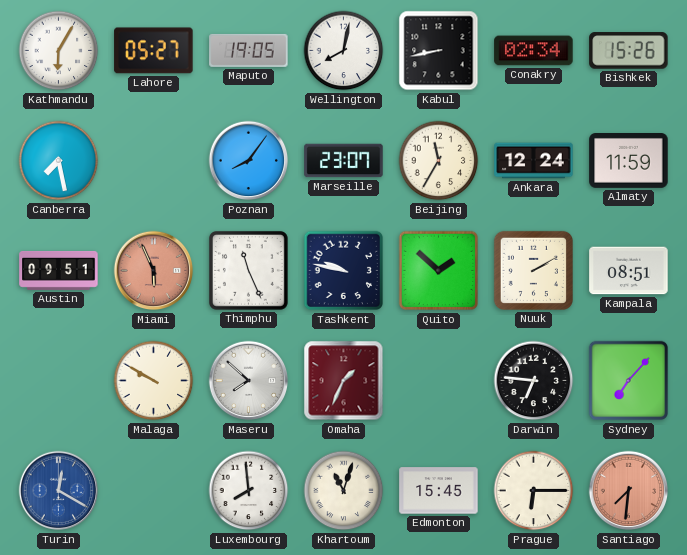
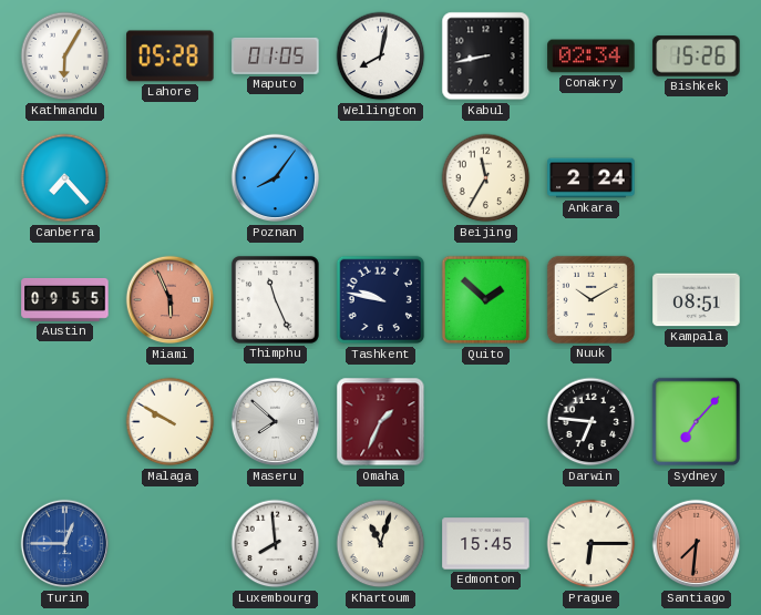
Lahore: 05:27 -> 05:28 (171, 57)
Maputo: 19:05 -> 01:05 (276, 55)
Canberra: 7:28 -> 7:23 (65, 178)
Marseille: 23:07 -> none (344, 161)
Ankara: 12:24 -> 2:24 (592, 178)
Almaty: 11:59 -> none (629, 161)
Austin: 09:51 -> 09:55 (65, 299)
Nuuk: 2:10 -> 10:10 (590, 299)
Turin: 12:20 -> 12:45 (65, 544)
